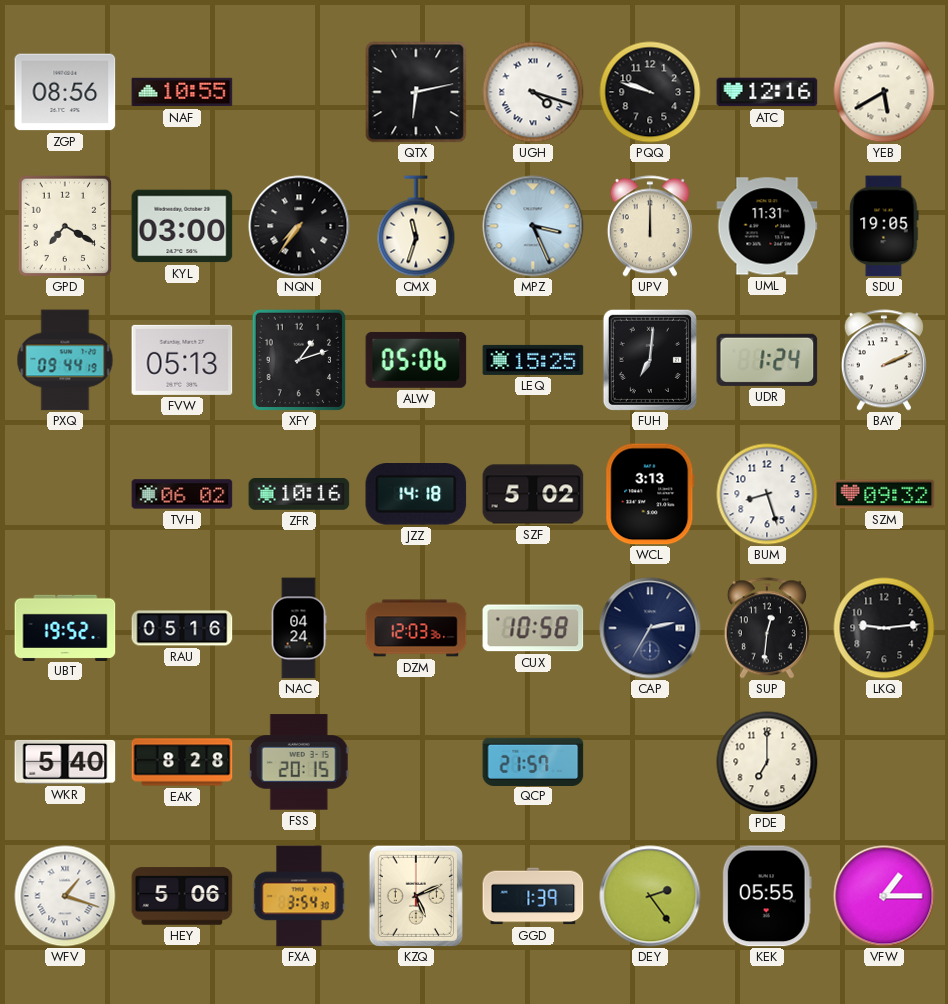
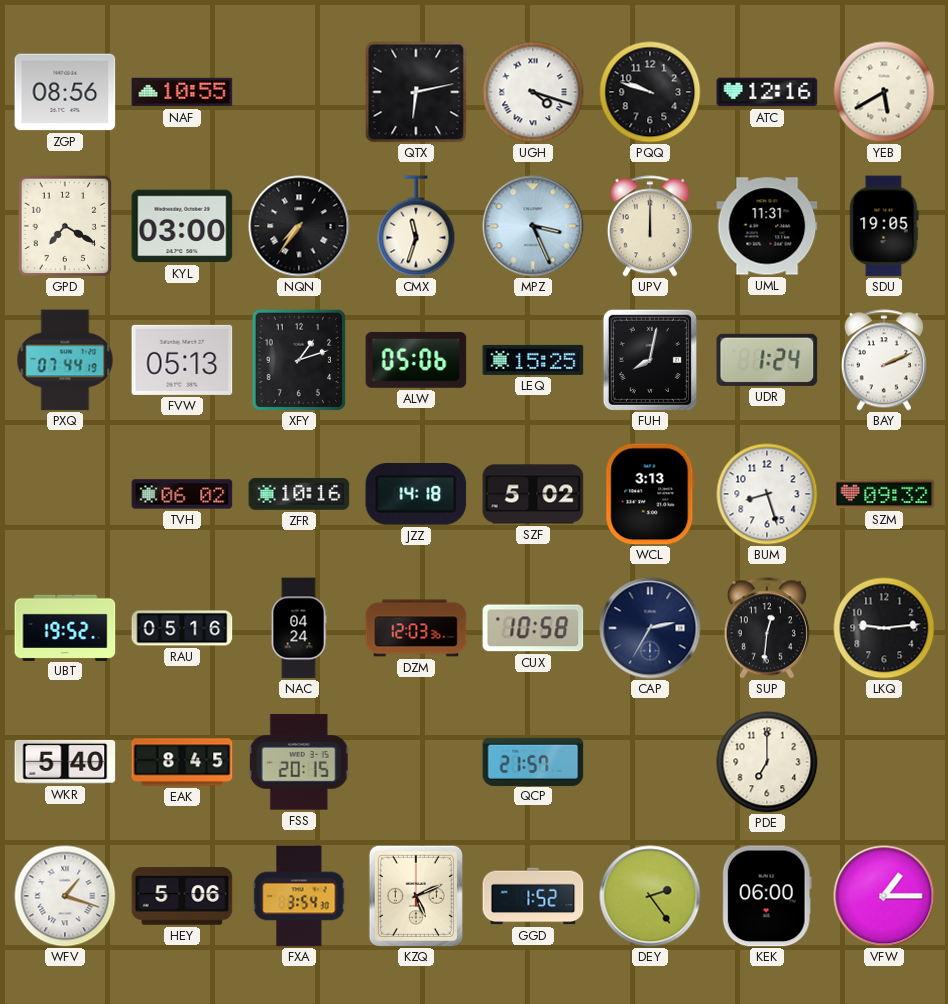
PXQ: 09:44 -> 07:44 (65, 360)
FUH: 7:01 -> 8:02 (650, 360)
EAK: 8:28 -> 8:45 (182, 762)
GGD: 1:39 -> 1:52 (533, 896)
KEK: 05:55 -> 06:00 (767, 896)
